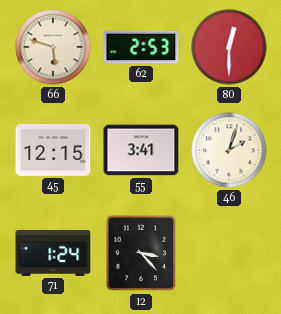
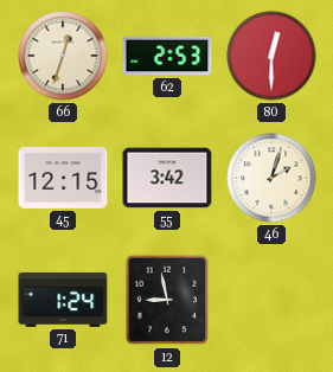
66: 5:48 -> 12:33 (63, 56)
55: 3:41 -> 3:42 (167, 178)
12: 3:23 -> 8:58 (167, 300)
